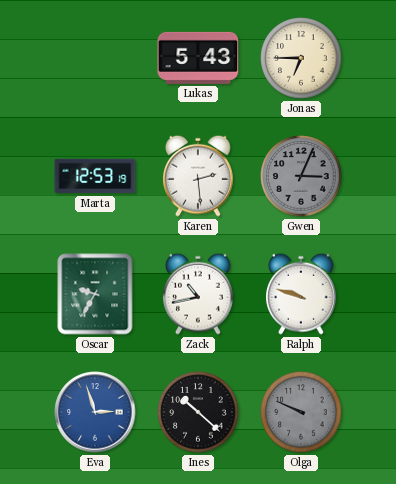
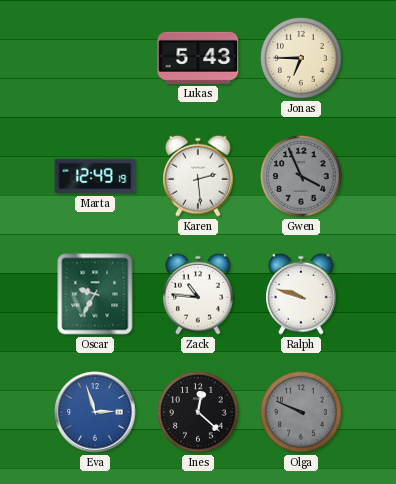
Marta: 12:53 -> 12:49 (95, 176)
Gwen: 3:04 -> 3:56 (301, 176)
Zack: 10:43 -> 10:46 (198, 294)
Ines: 10:22 -> 12:22 (198, 412)
